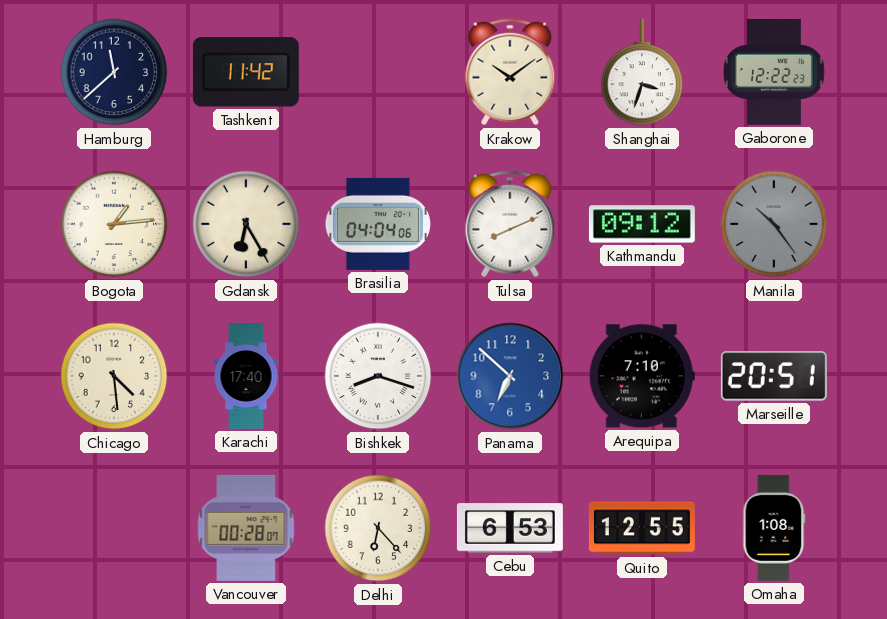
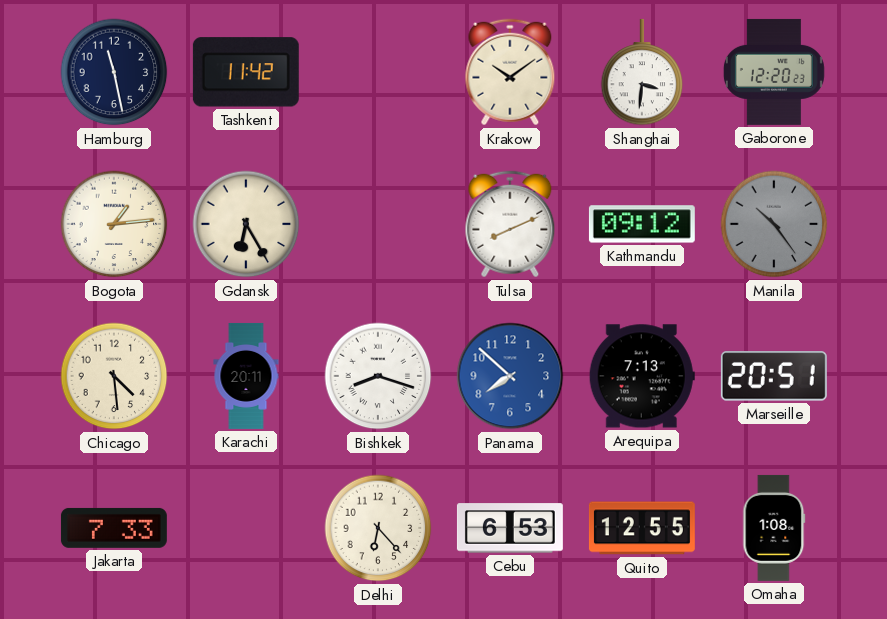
Hamburg: 11:38 -> 11:28 (114, 72)
Shanghai: 3:33 -> 3:31 (642, 72)
Gaborone: 12:22 -> 12:20 (774, 72)
Brasilia: 04:04 -> none (378, 224)
Karachi: 17:40 -> 20:11 (246, 376)
Panama: 6:52 -> 7:52 (510, 376)
Arequipa: 7:10 -> 7:13 (642, 376)
Jakarta: none -> 7:33 (114, 528)
Vancouver: 00:28 -> none (246, 528)
